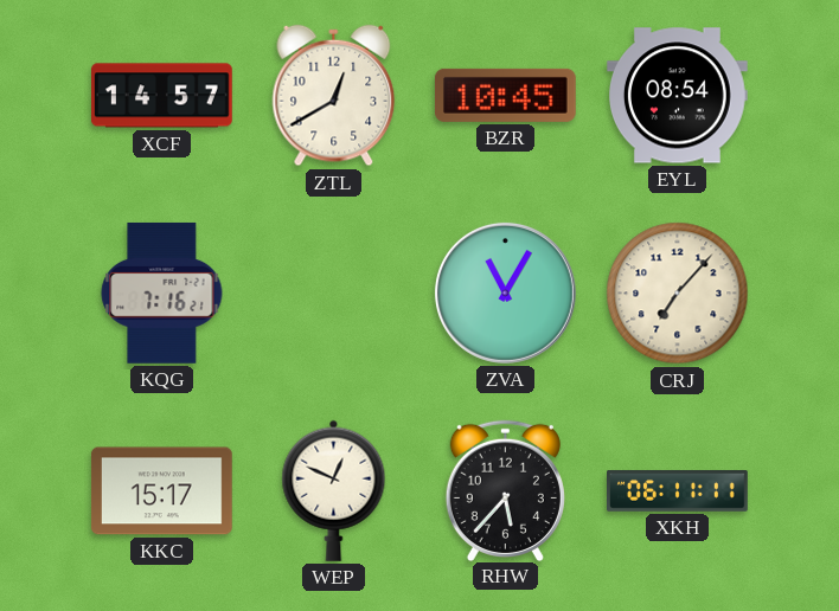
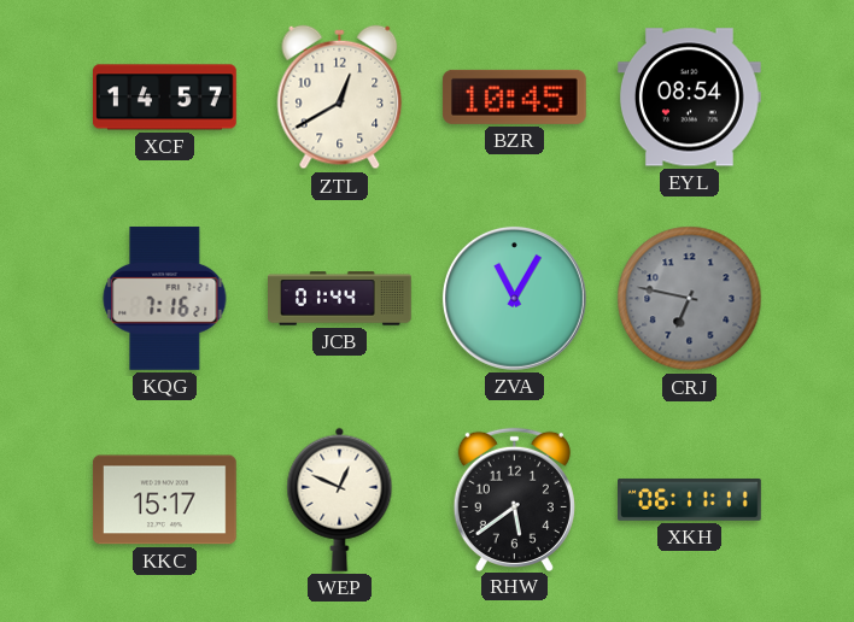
JCB: none -> 01:44 (340, 299)
CRJ: 7:07 -> 6:47 (690, 299)
CRJ dial: cream -> grey (690, 299)
RHW: 5:37 -> 5:39 (514, 499)
